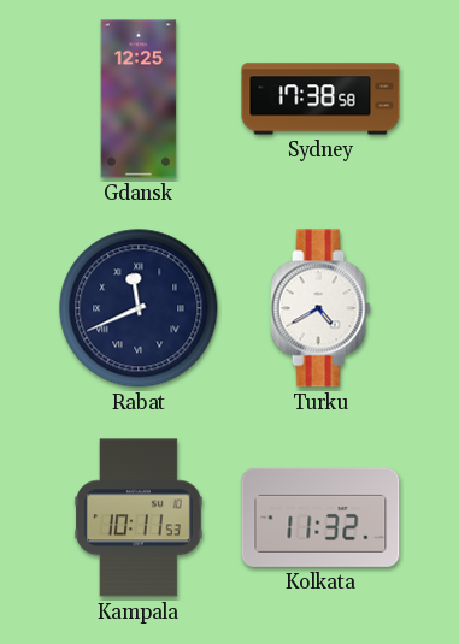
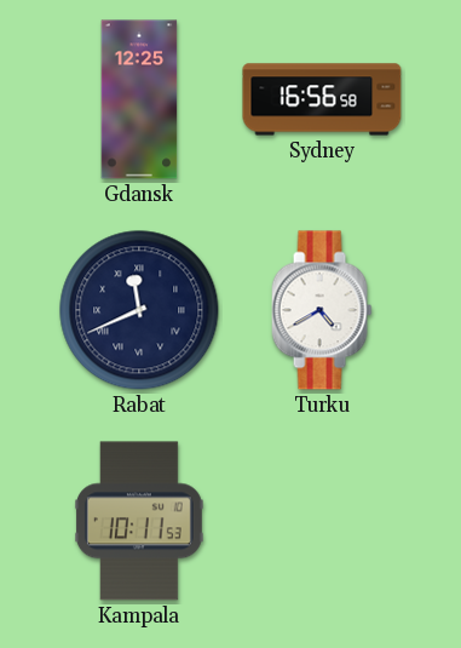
Sydney: 17:38 -> 16:56 (322, 99)
Kolkata: 11:32 -> none (320, 518)
